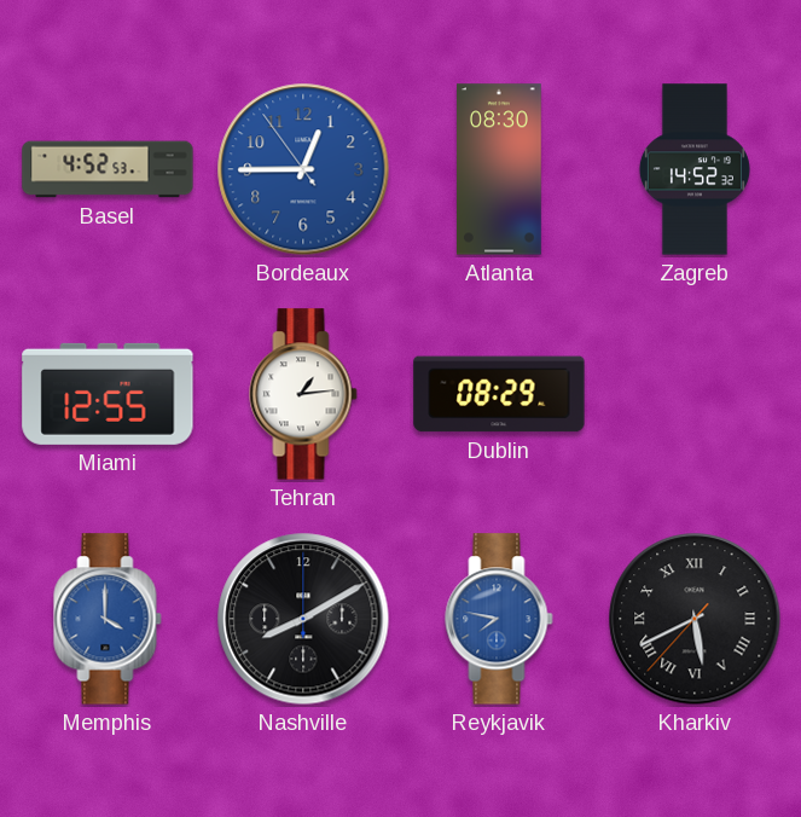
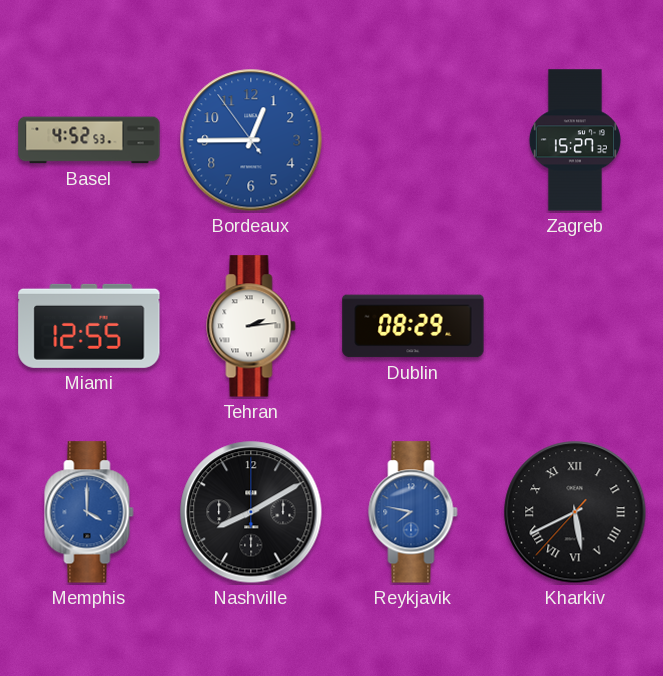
Atlanta: 08:30 -> none (500, 169)
Zagreb: 14:52 -> 15:27 (575, 140)
Tehran: 1:14 -> 2:14 (251, 326)
